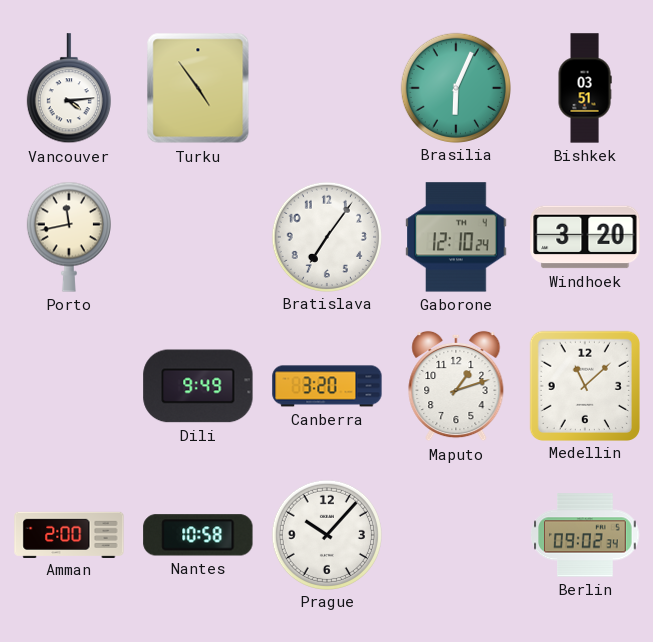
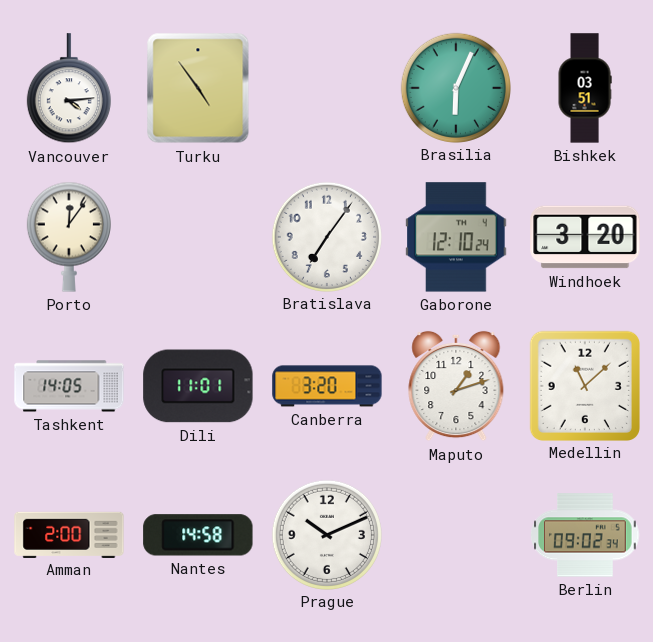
Porto: 11:43 -> 12:06 (69, 237)
Tashkent: none -> 14:05 (69, 386)
Dili: 9:49 -> 11:01 (198, 386)
Nantes: 10:58 -> 14:58 (198, 535)
Prague: 10:07 -> 10:11 (326, 534)
